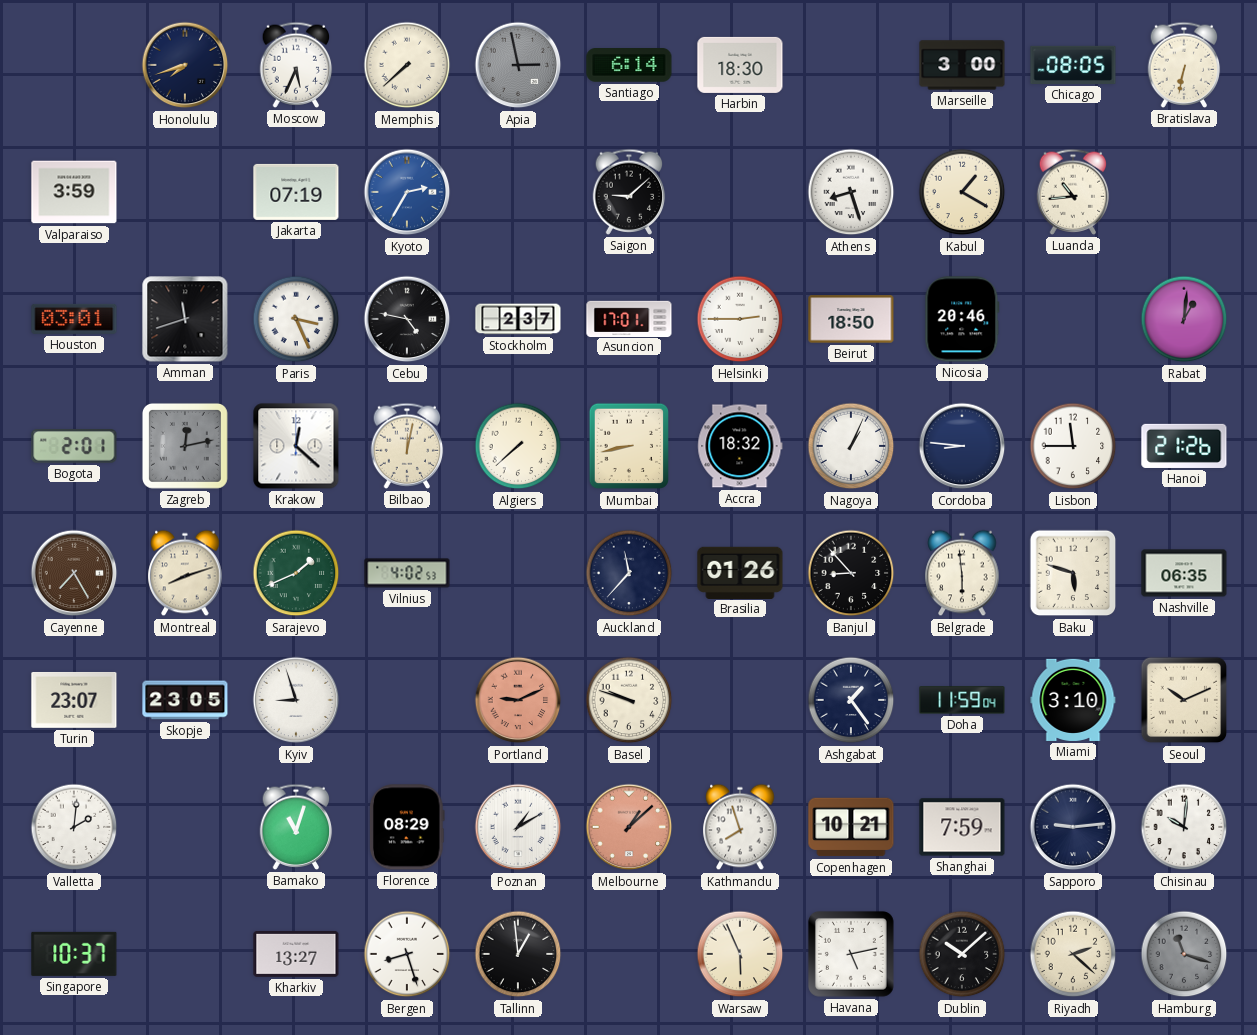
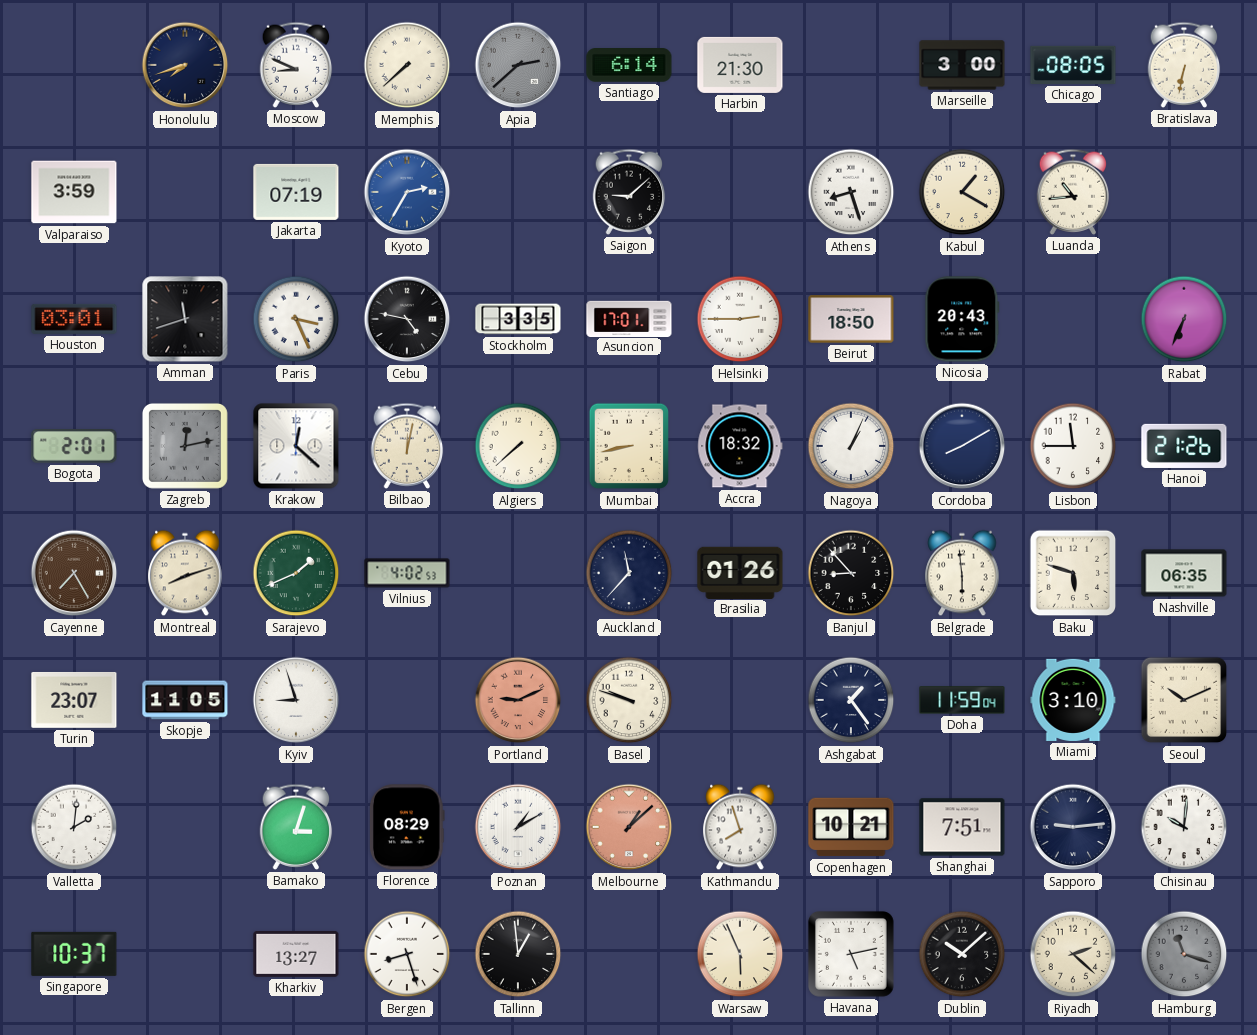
Moscow: 5:34 -> 8:49 (296, 65)
Apia: 2:58 -> 2:38 (518, 65)
Harbin: 18:30 -> 21:30 (740, 65)
Stockholm: 2:37 -> 3:35 (518, 319)
Nicosia: 20:46 -> 20:43 (962, 319)
Rabat: 1:01 -> 6:34 (1184, 319)
Cordoba: 8:46 -> 8:10 (962, 446)
Skopje: 23:05 -> 11:05 (185, 700)
Bamako: 11:03 -> 3:03 (296, 827)
Shanghai: 7:59 -> 7:51 (962, 827)
